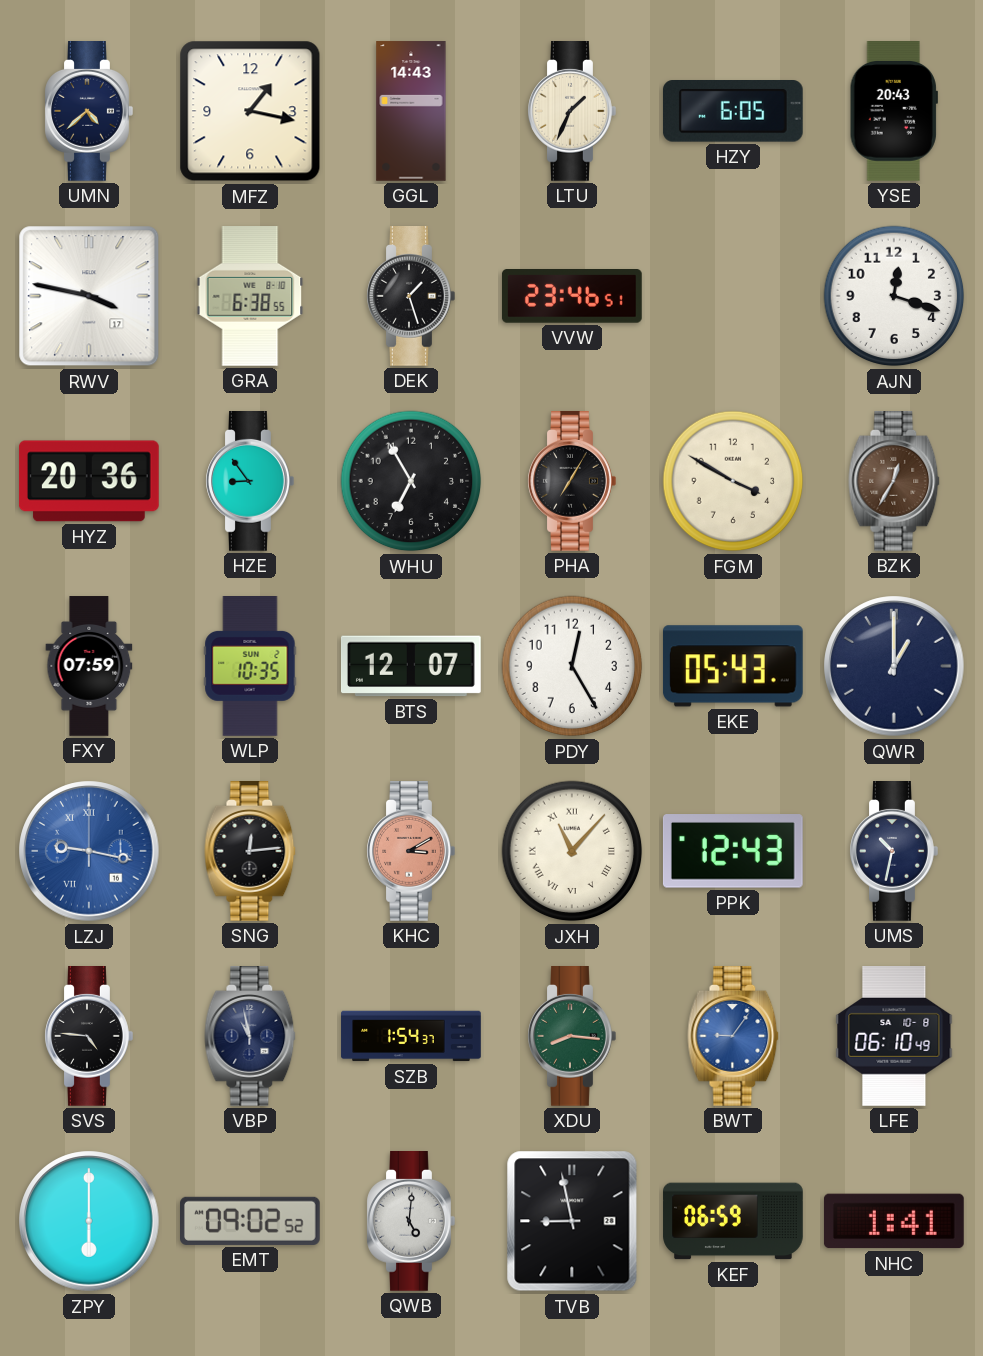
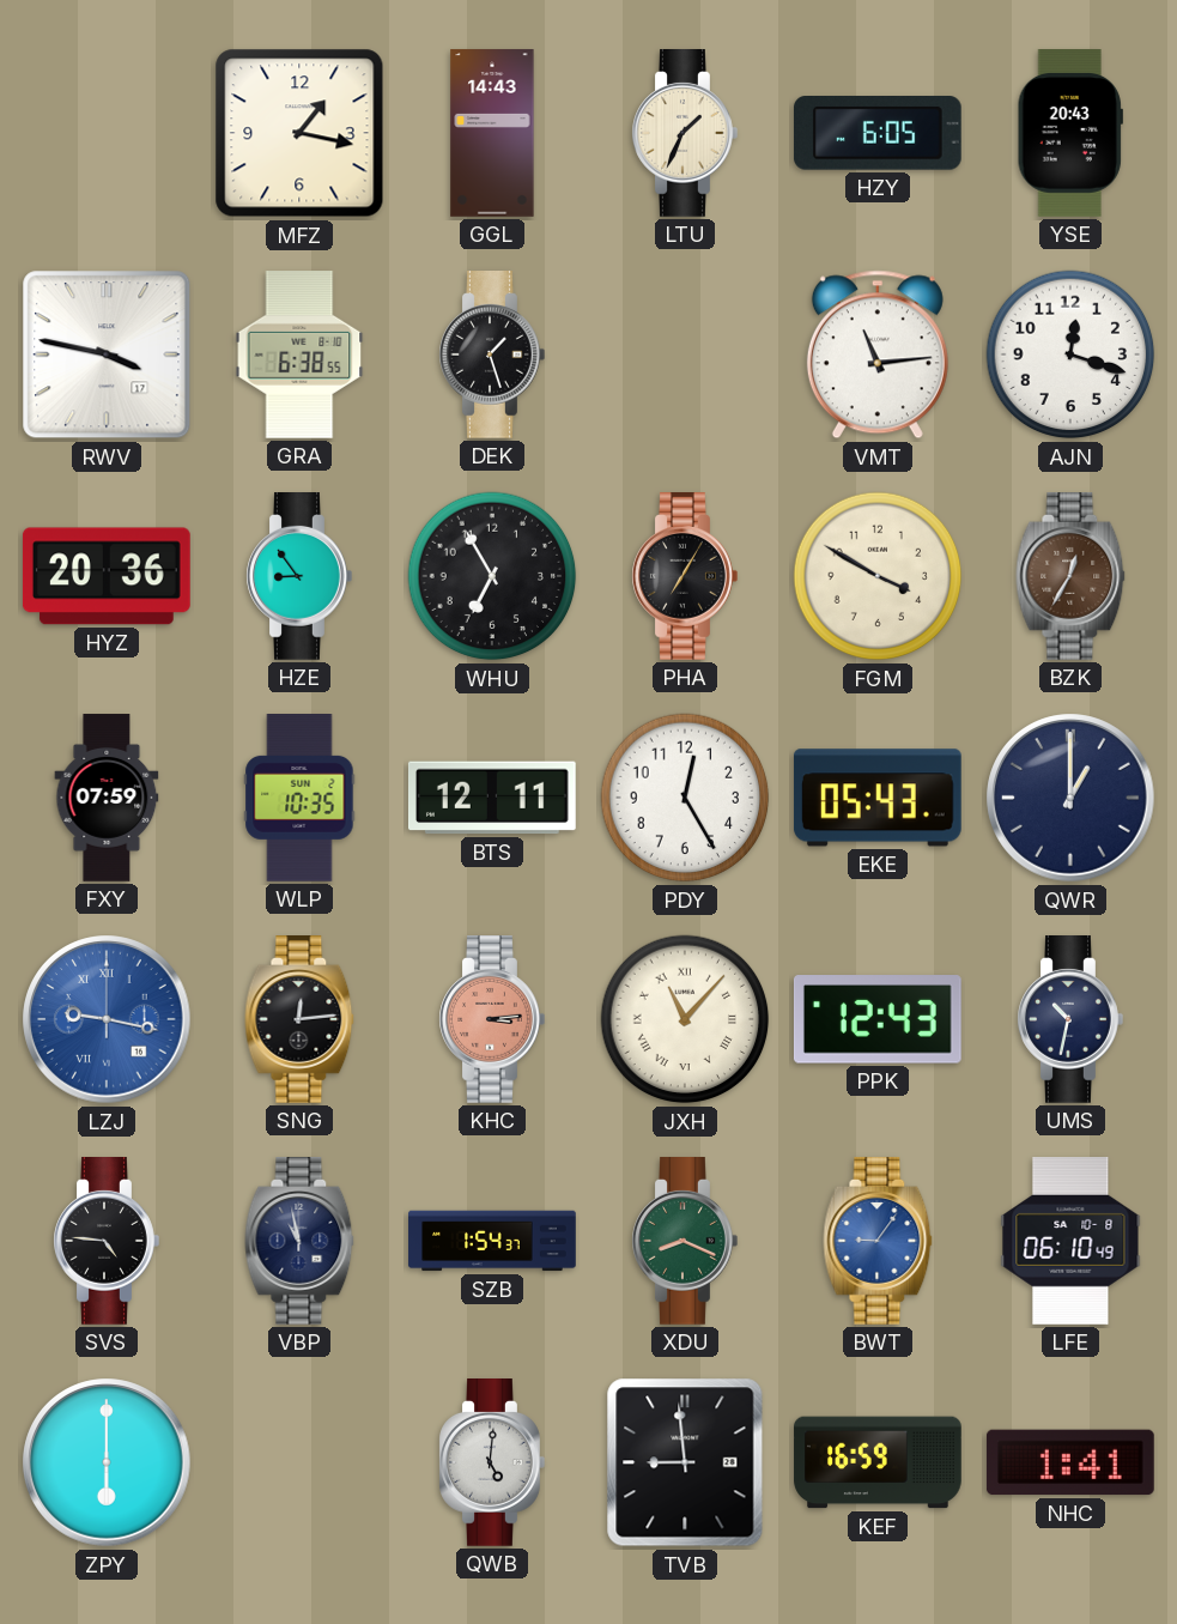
UMN: 4:38 -> none (89, 112)
VVW: 23:46 -> none (572, 297)
VMT: none -> 11:14 (878, 355)
BTS: 12:07 -> 12:11 (492, 798)
KHC: 3:10 -> 3:14 (492, 1020)
XDU: 8:16 -> 8:19 (685, 1242)
EMT: 09:02 -> none (251, 1221)
TVB: 8:58 -> 8:59 (685, 1462)
KEF: 06:59 -> 16:59 (878, 1462)
